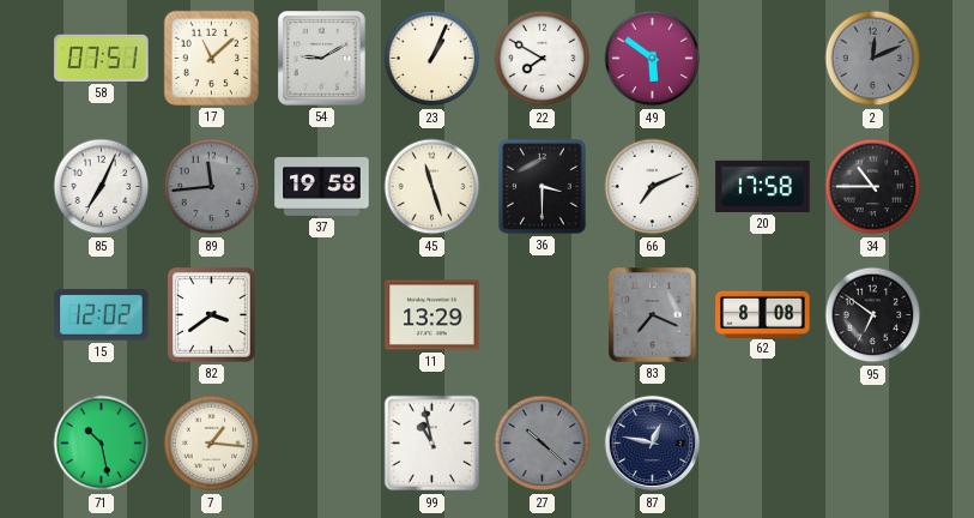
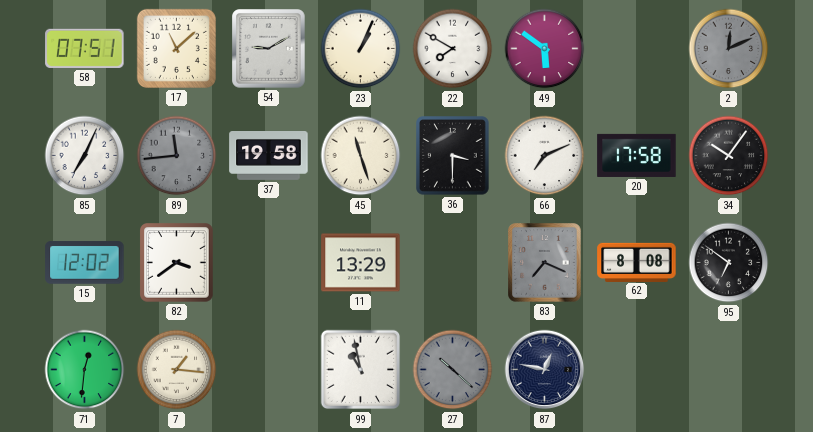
34: 10:45 -> 10:06 (729, 156)
71: 10:28 -> 12:31 (85, 370)
